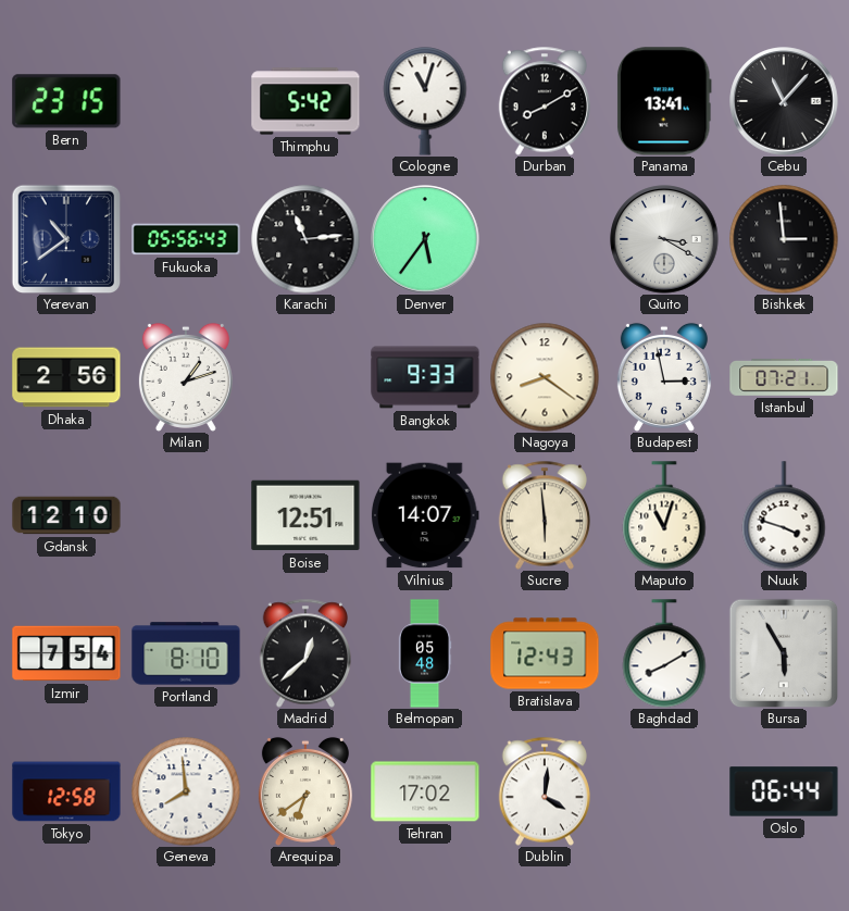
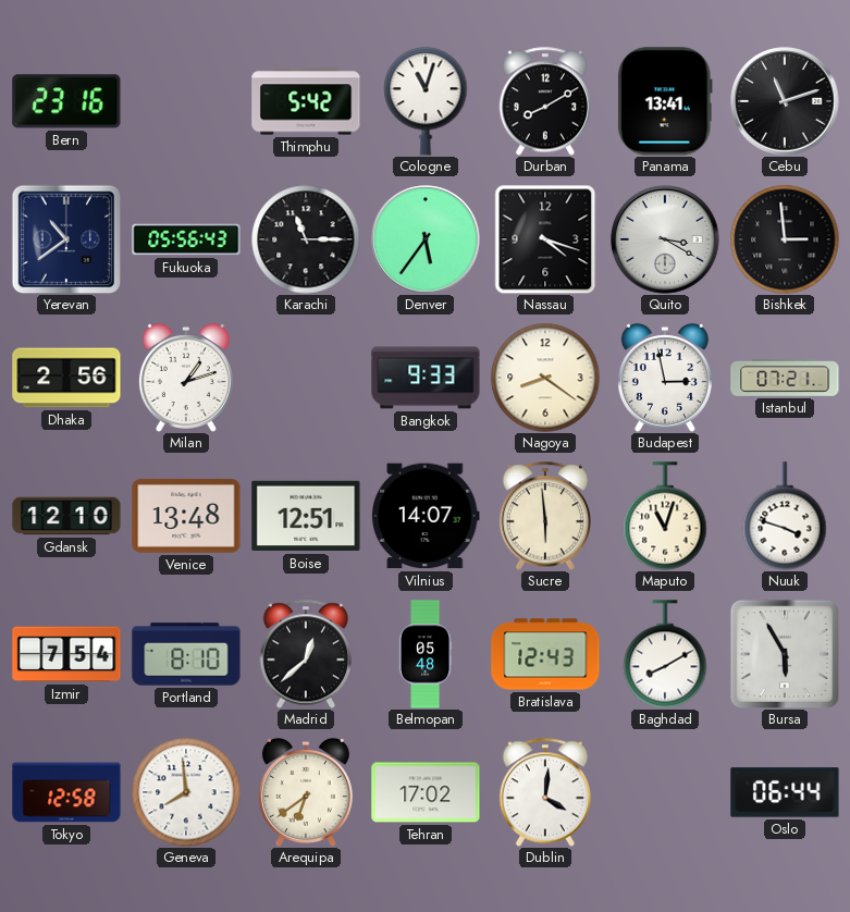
Bern: 23:15 -> 23:16 (66, 101)
Cebu: 11:07 -> 11:12 (785, 101)
Karachi: 11:14 -> 11:15 (306, 239)
Nassau: none -> 4:18 (545, 239)
Venice: none -> 13:48 (186, 517)
